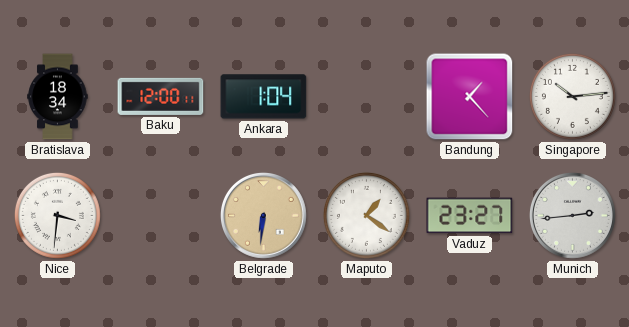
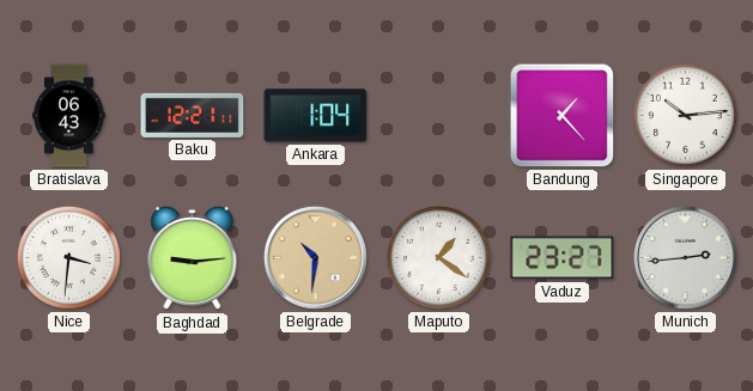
Bratislava: 18:34 -> 06:43 (69, 116)
Baku: 12:00 -> 12:21 (193, 115)
Baghdad: none -> 9:14 (193, 258)
Belgrade: 6:31 -> 10:31 (315, 257)
